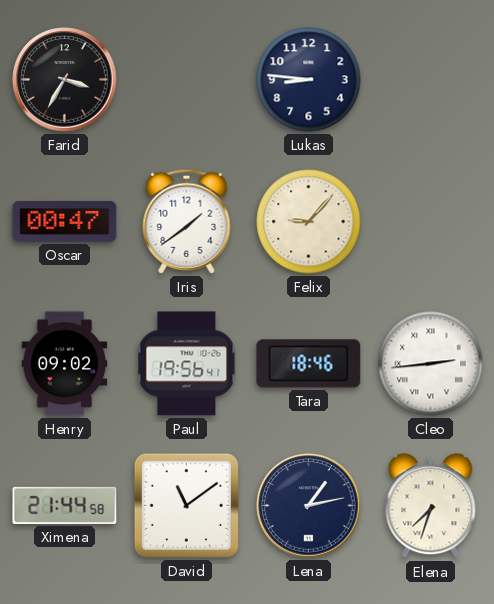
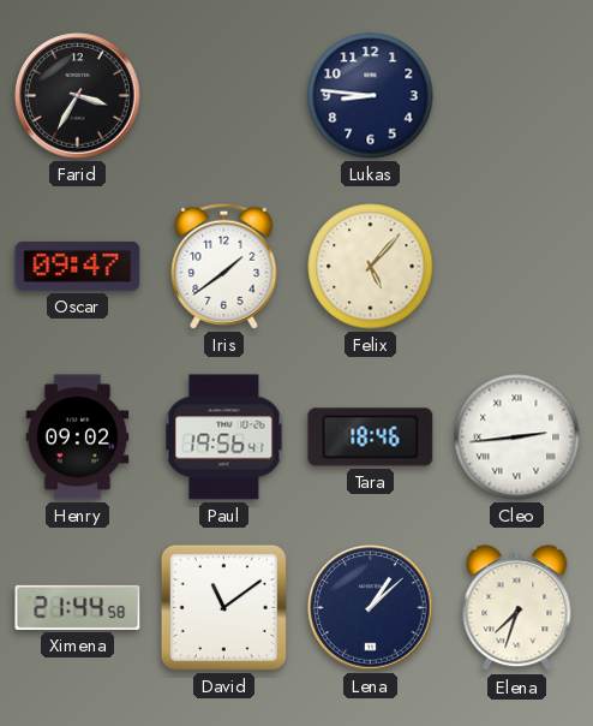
Oscar: 00:47 -> 09:47 (78, 266)
Felix: 9:07 -> 5:07 (371, 267)
Lena: 1:13 -> 1:08 (371, 608)
